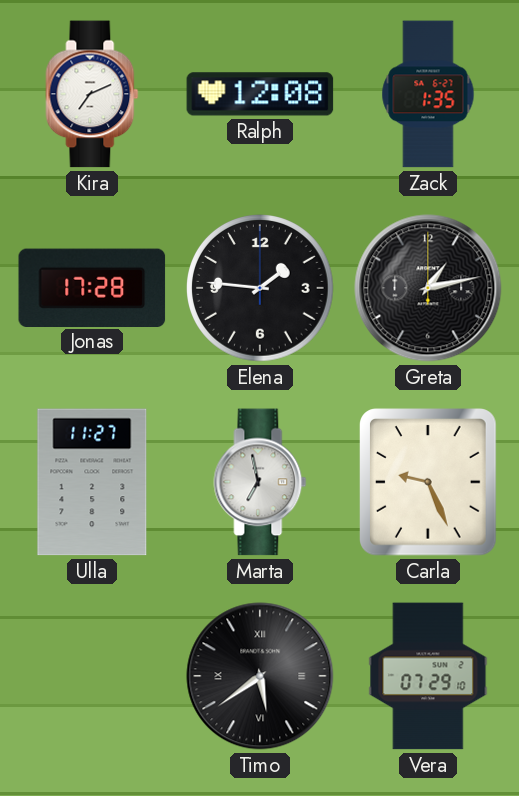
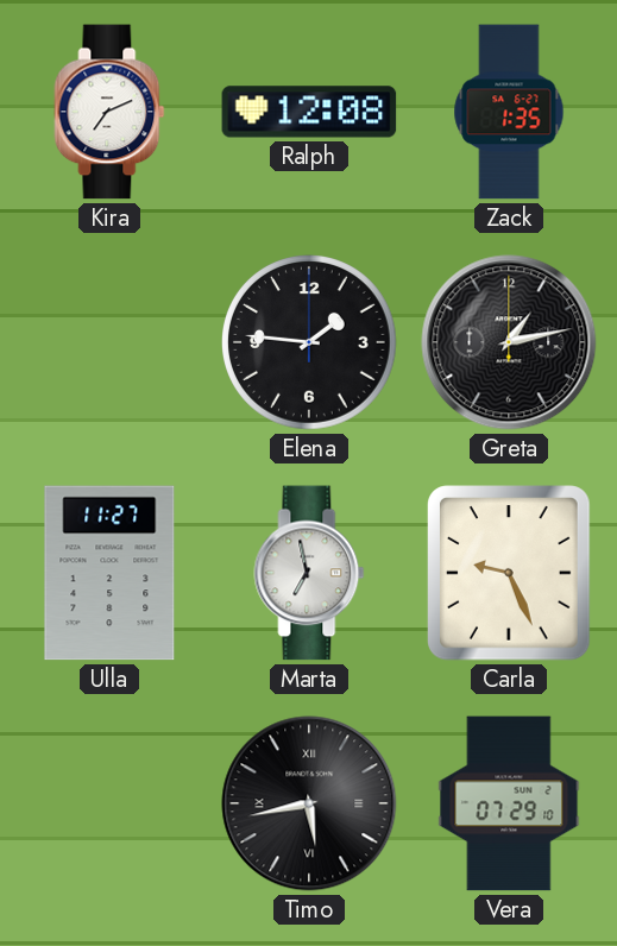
Jonas: 17:28 -> none (92, 287)
Timo: 5:39 -> 5:43 (309, 803)
